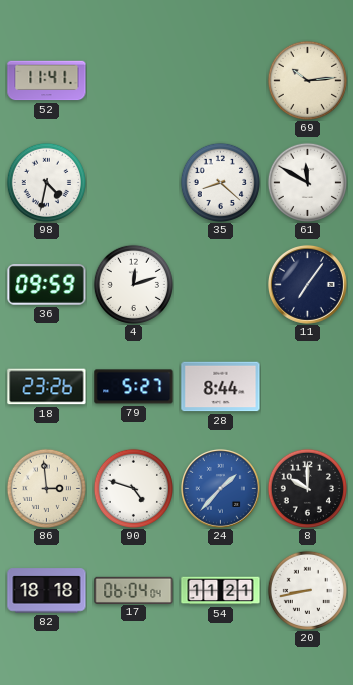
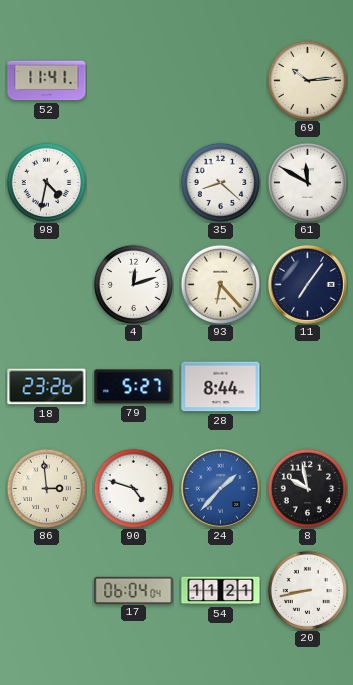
36: 09:59 -> none (47, 285)
93: none -> 6:23 (220, 284)
8: 10:00 -> 9:58 (307, 488)
82: 18:18 -> none (47, 591)
